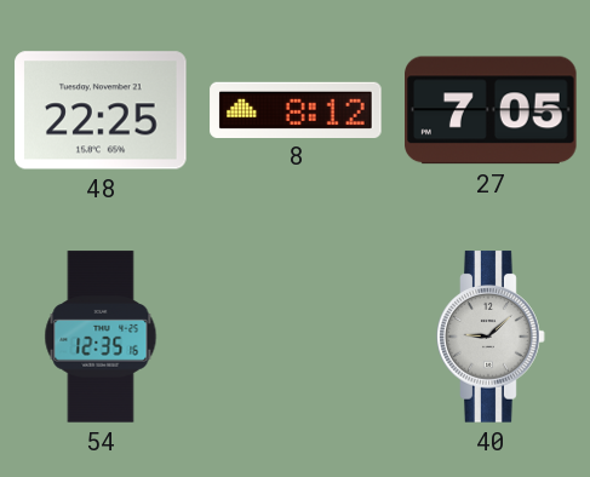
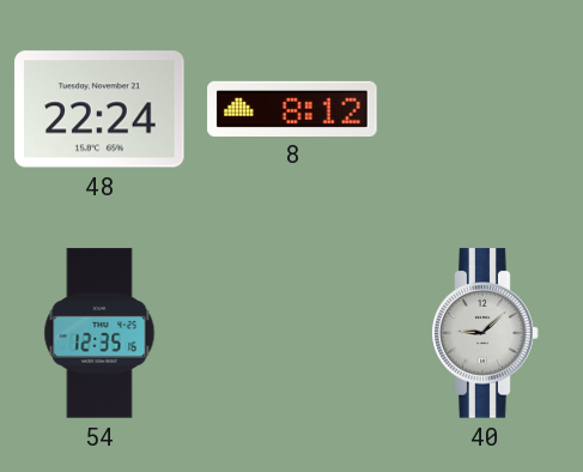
48: 22:25 -> 22:24 (99, 109)
27: 7:05 -> none (491, 110)
